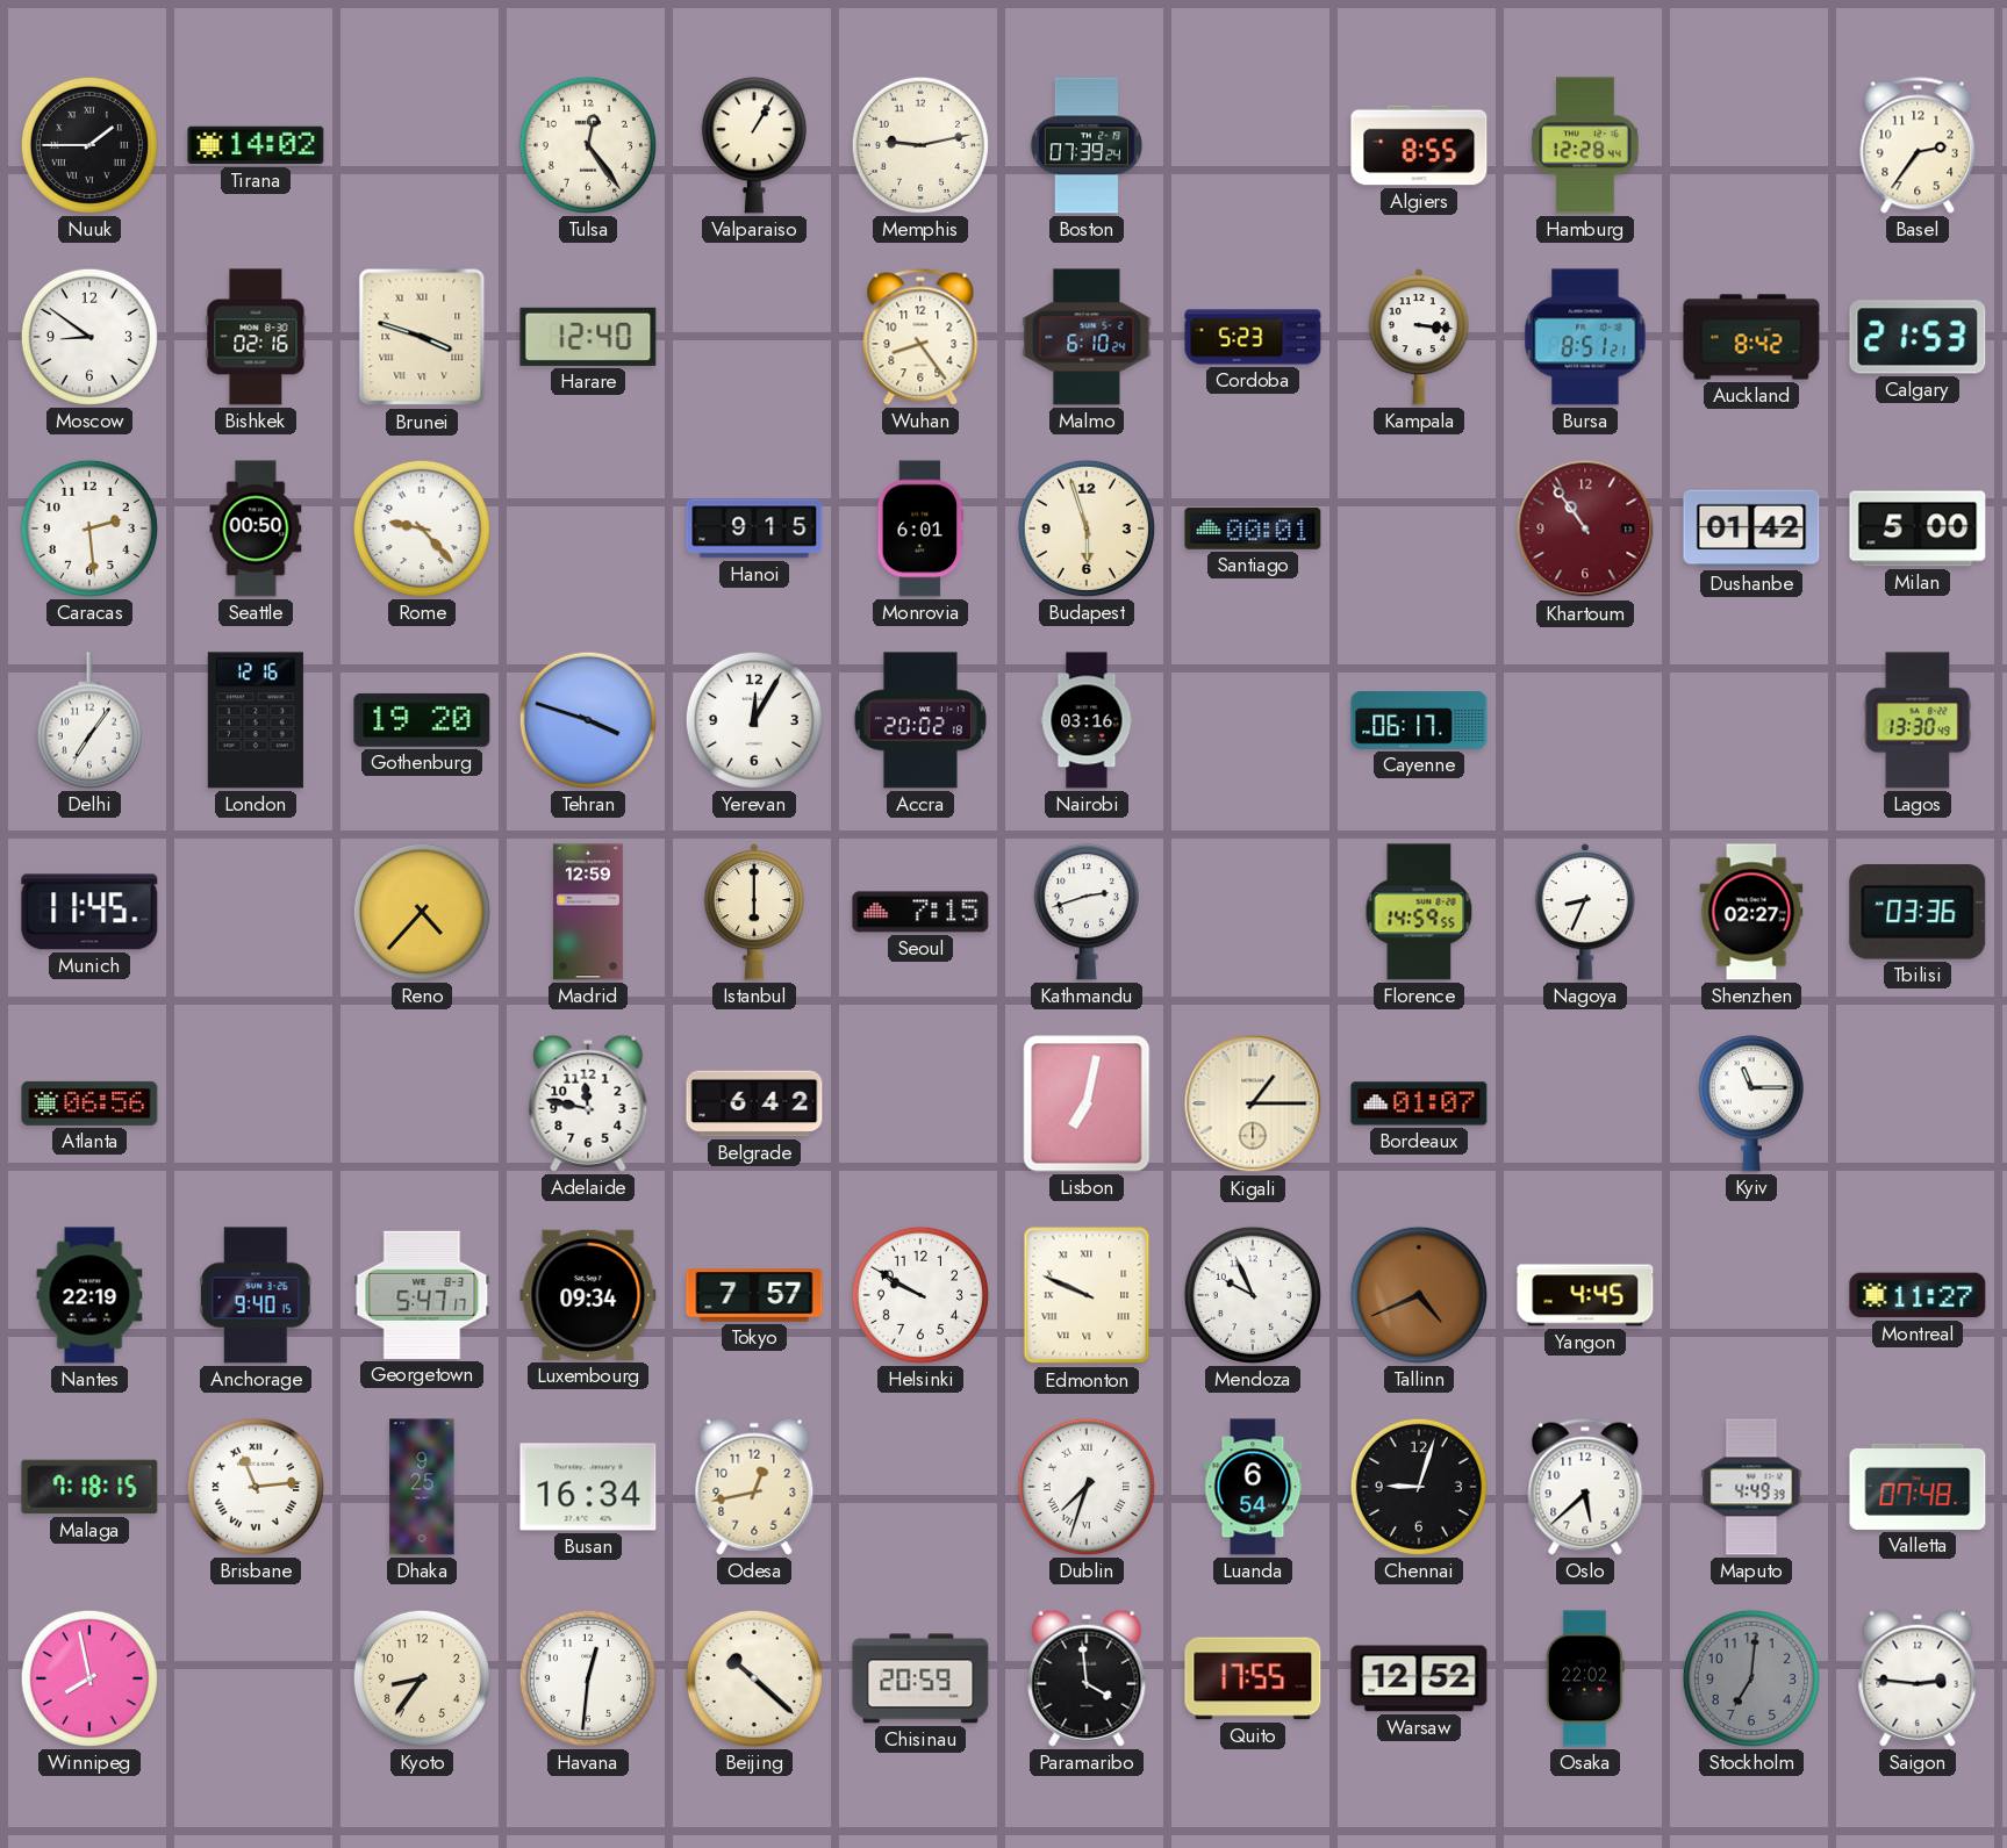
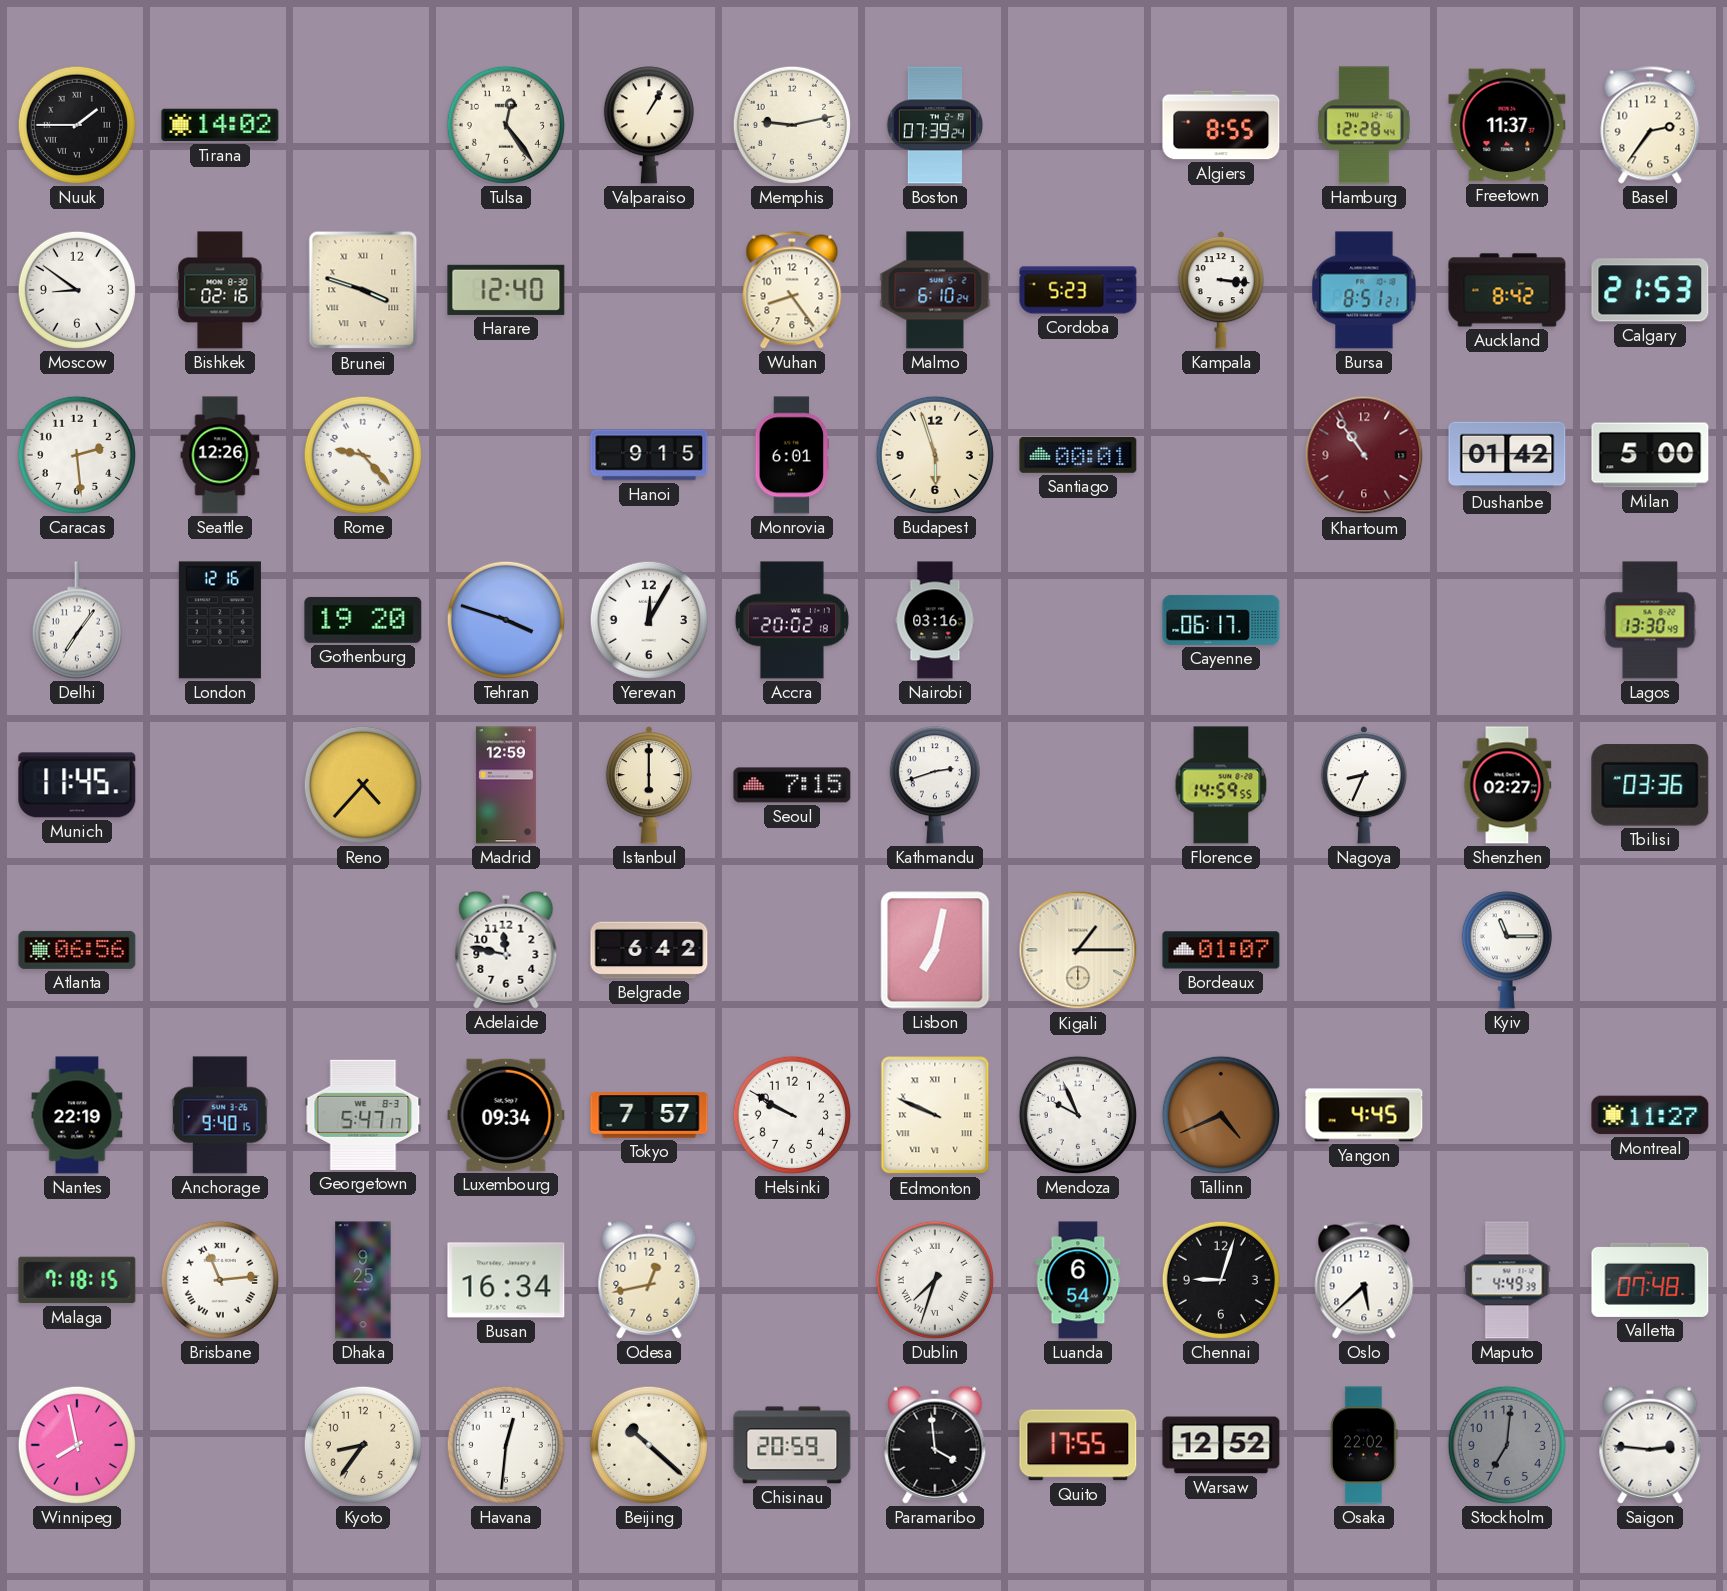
Freetown: none -> 11:37 (1507, 125)
Seattle: 00:50 -> 12:26 (220, 455)
